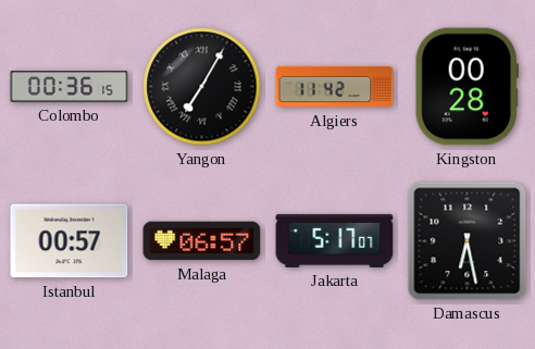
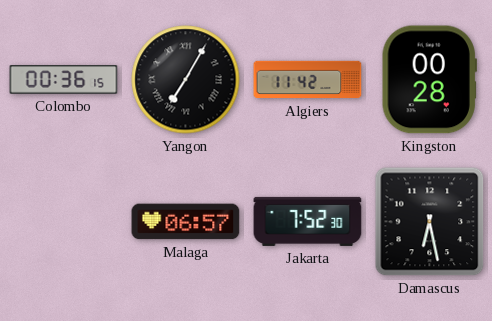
Istanbul: 00:57 -> none (70, 241)
Jakarta: 5:17 -> 7:52 (308, 221)
